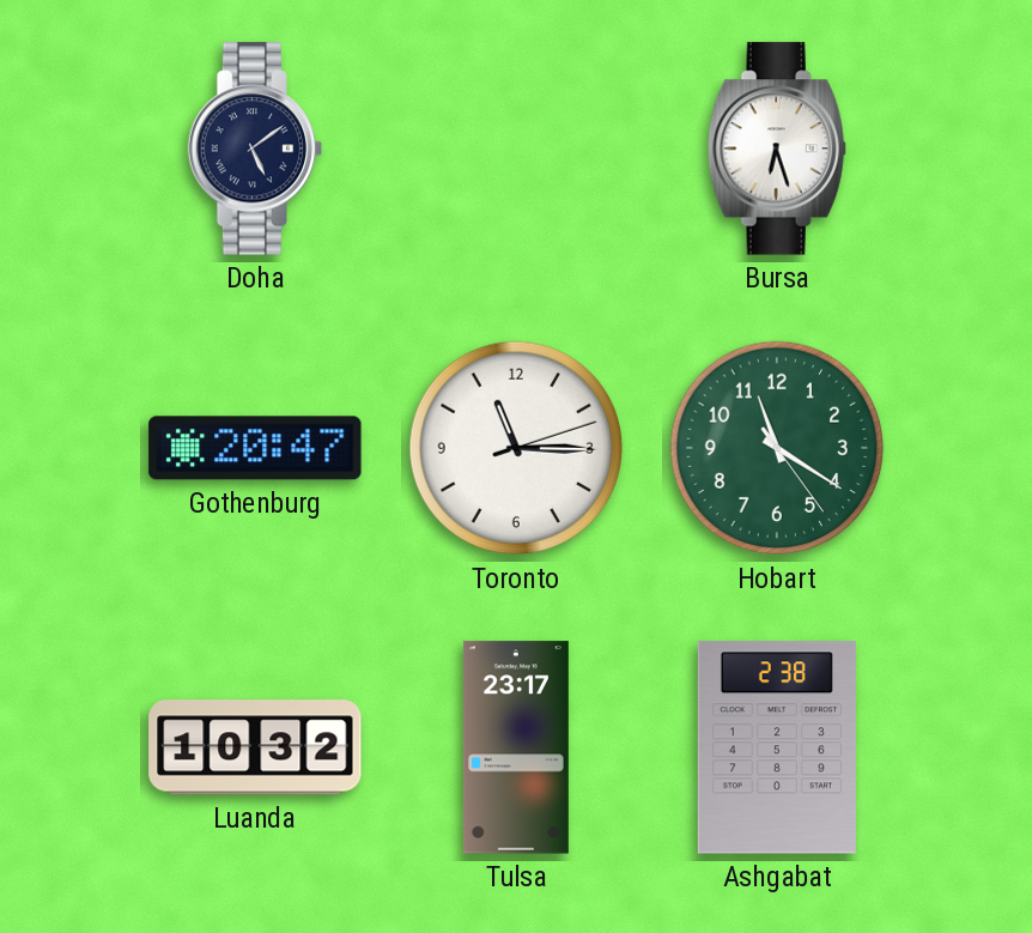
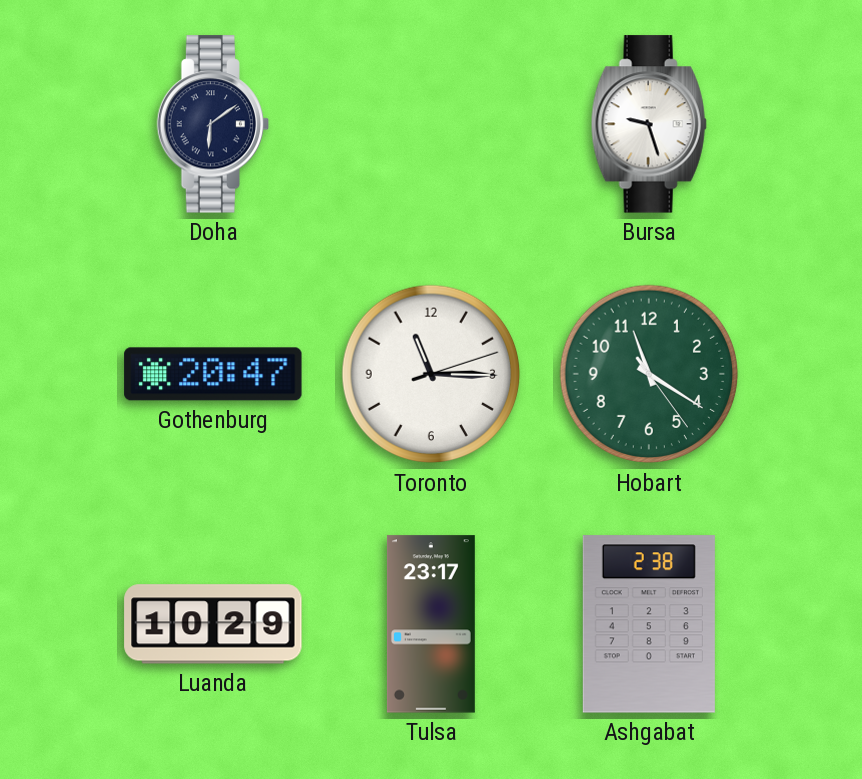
Doha: 5:09 -> 6:09 (213, 124)
Bursa: 6:27 -> 9:27 (649, 124)
Luanda: 10:32 -> 10:29 (213, 624)
